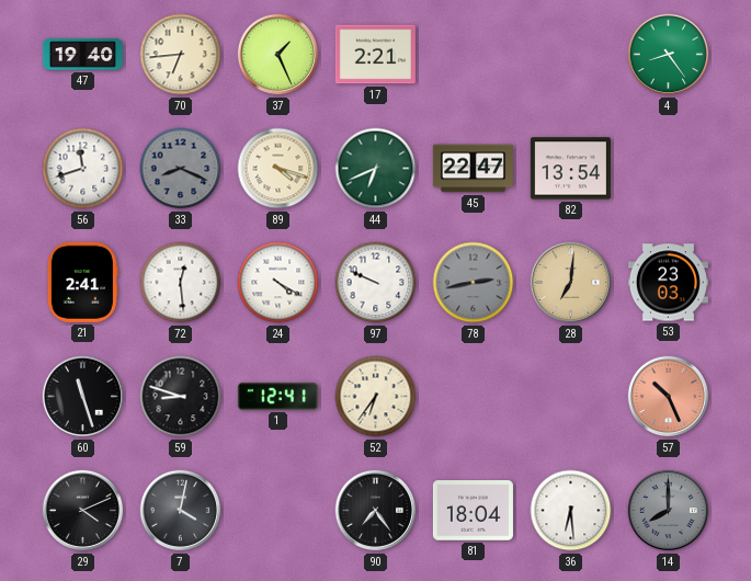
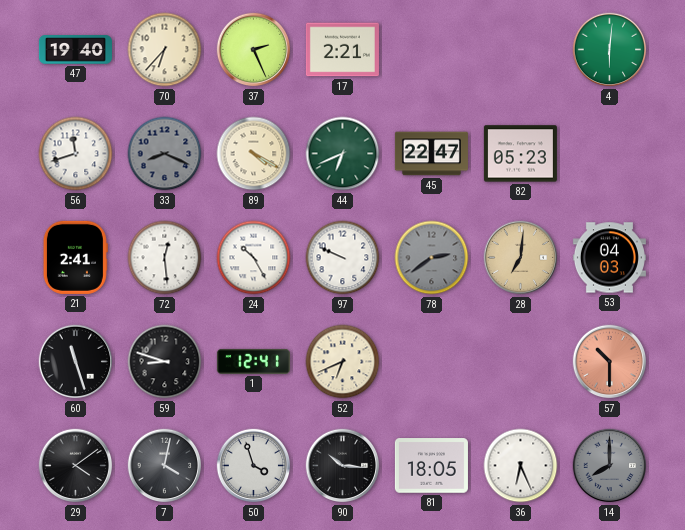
70: 6:44 -> 6:37 (165, 50)
37: 1:26 -> 2:26 (254, 50)
4: 8:24 -> 6:01 (610, 50)
89: 4:18 -> 4:20 (254, 154)
82: 13:54 -> 05:23 (520, 154)
24: 4:20 -> 10:25 (254, 258)
78: 2:43 -> 2:39 (432, 258)
53: 23:03 -> 04:03 (609, 258)
52: 6:36 -> 6:41 (343, 362)
57: 10:26 -> 10:30 (610, 362)
29: 4:11 -> 4:09 (76, 466)
50: none -> 3:57 (254, 466)
90: 7:24 -> 10:16 (343, 466)
81: 18:04 -> 18:05 (431, 466)
36: 6:29 -> 6:26 (521, 466)
